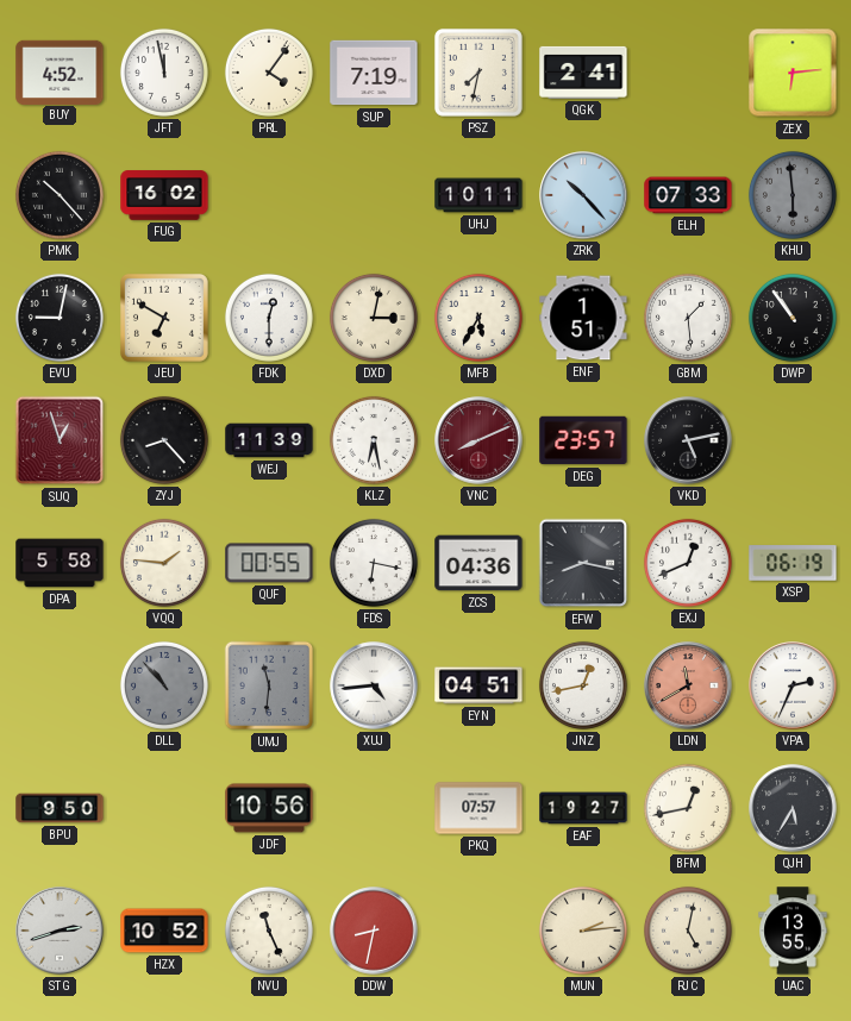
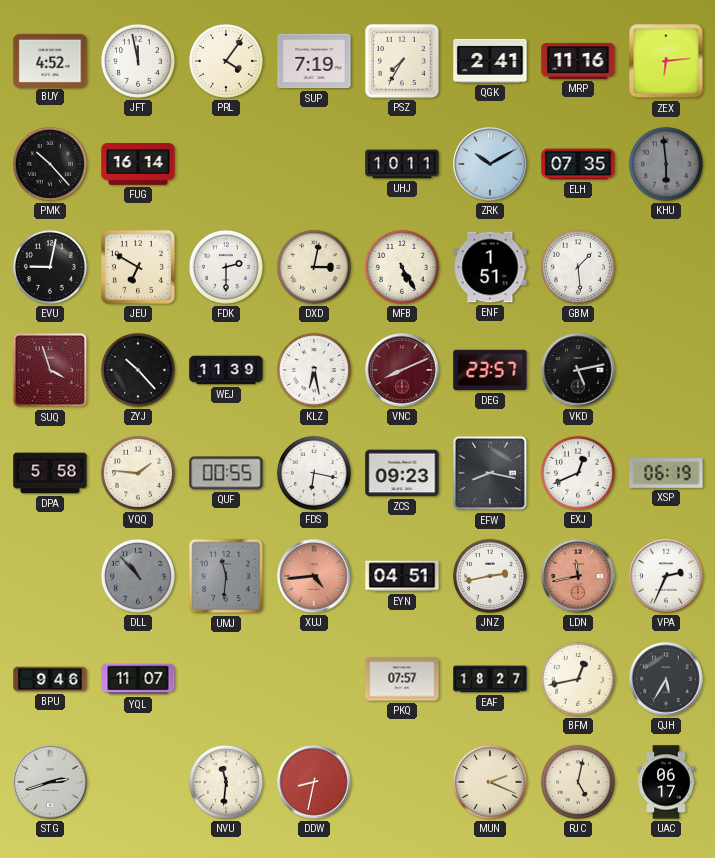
PSZ: 7:32 -> 7:35 (402, 61)
MRP: none -> 11:16 (578, 61)
FUG: 16:02 -> 16:14 (138, 164)
ZRK: 10:23 -> 10:10 (490, 164)
ELH: 07:33 -> 07:35 (578, 164)
FDK: 12:30 -> 2:30 (226, 267)
MFB: 5:35 -> 5:25 (402, 267)
DWP: 10:54 -> none (793, 318)
SUQ: 12:57 -> 3:57 (50, 370)
ZYJ: 8:23 -> 10:23 (138, 370)
ZCS: 04:36 -> 09:23 (402, 473)
XUJ dial: white -> salmon (314, 576)
JNZ: 12:43 -> 2:43 (490, 576)
LDN: 11:40 -> 11:43 (578, 576)
BPU: 9:50 -> 9:46 (50, 679)
YQL: none -> 11:07 (138, 679)
JDF: 10:56 -> none (269, 808)
EAF: 19:27 -> 18:27 (490, 679)
HZX: 10:52 -> none (164, 931)
NVU: 11:26 -> 11:31 (226, 782)
MUN: 2:14 -> 2:19 (490, 782)
UAC: 13:55 -> 06:17 (666, 782)
